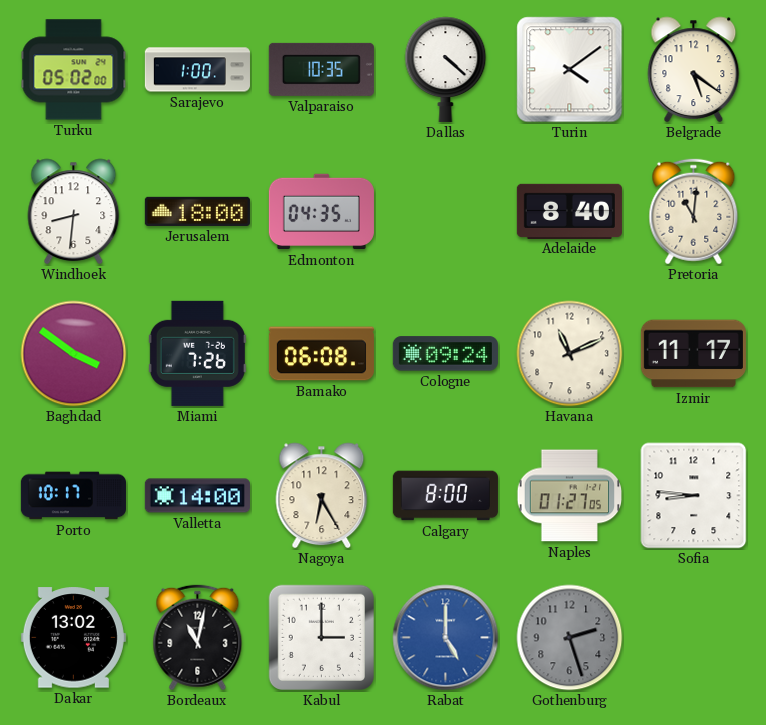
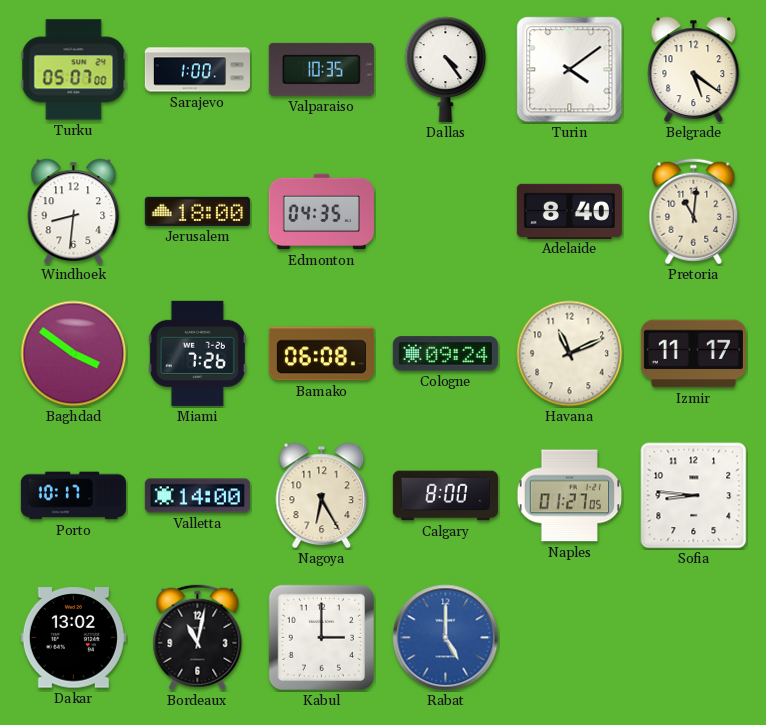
Turku: 05:02 -> 05:07 (74, 70)
Dallas: 4:22 -> 4:24 (446, 69)
Gothenburg: 2:27 -> none (570, 638)
